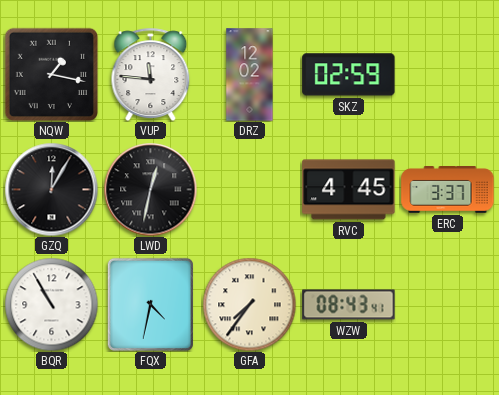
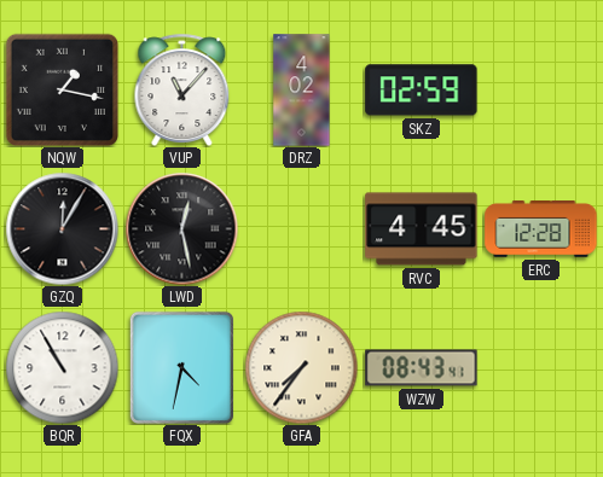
VUP: 11:46 -> 11:07 (182, 89)
DRZ: 12:02 -> 4:02 (302, 91)
LWD: 12:32 -> 12:28 (181, 228)
ERC: 3:37 -> 12:28 (541, 229)
